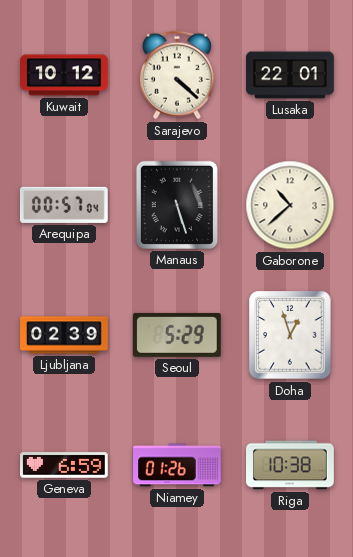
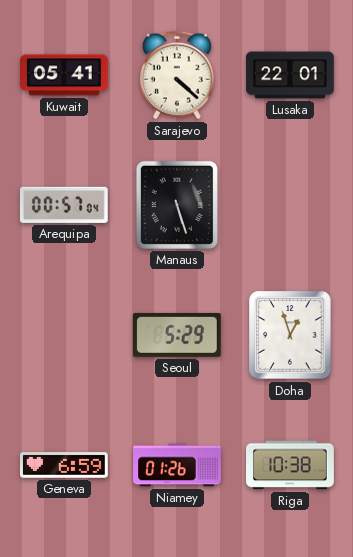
Kuwait: 10:12 -> 05:41 (64, 75)
Gaborone: 10:38 -> none (290, 205)
Ljubljana: 02:39 -> none (64, 335)
